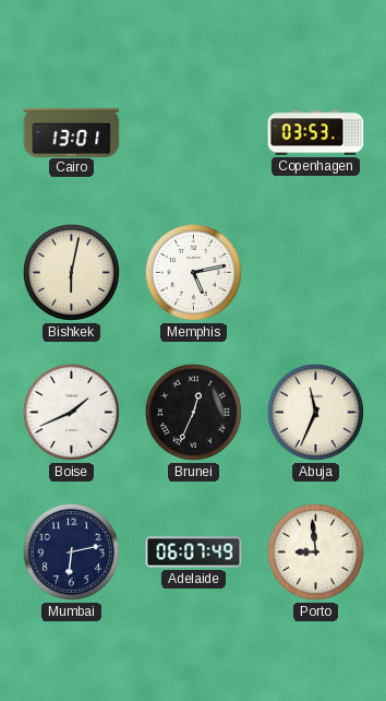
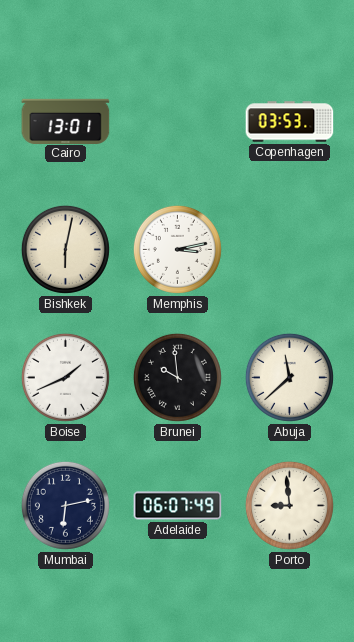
Memphis: 5:13 -> 3:13 (177, 249)
Brunei: 12:34 -> 9:59 (177, 377)
Abuja: 11:34 -> 11:38 (289, 377)
